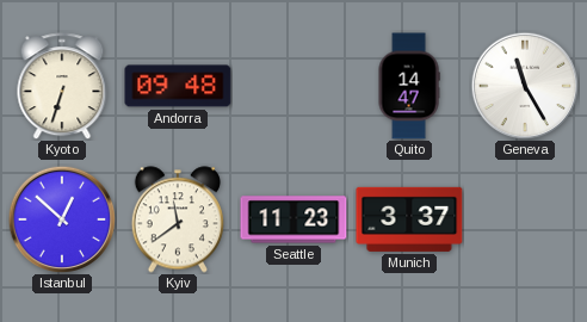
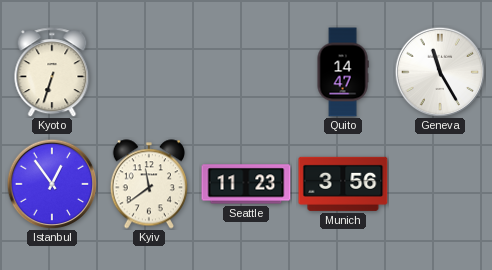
Andorra: 09:48 -> none (178, 86)
Istanbul: 12:52 -> 12:54 (52, 184)
Munich: 3:37 -> 3:56 (343, 184)
